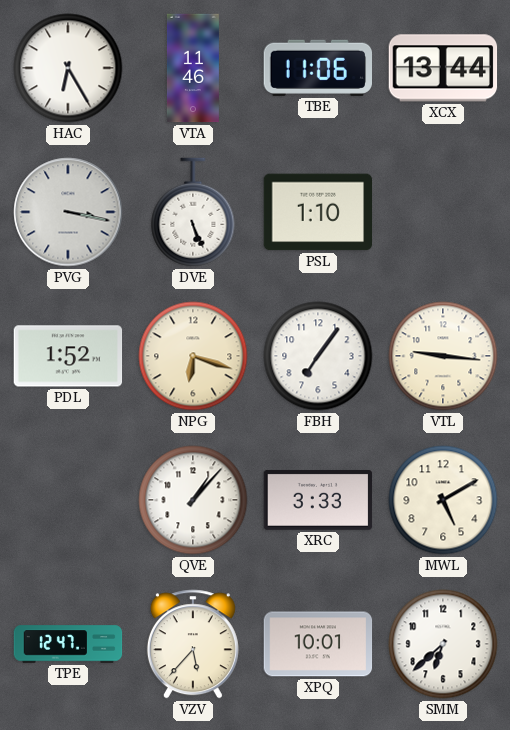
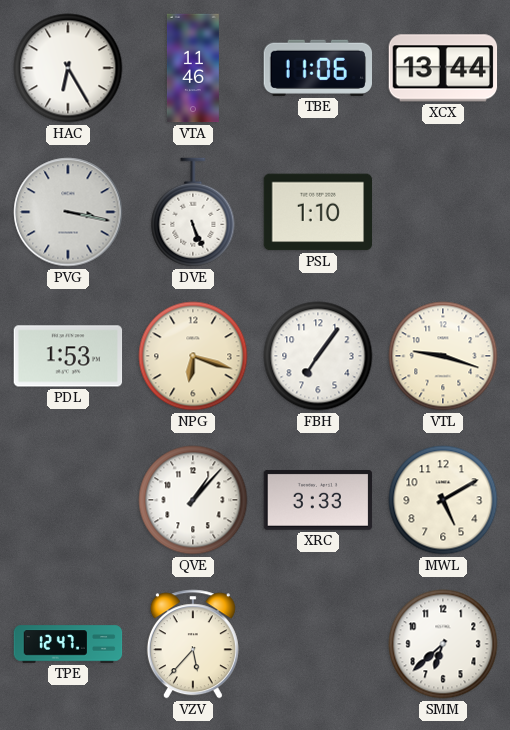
PDL: 1:52 -> 1:53 (68, 356)
VTL: 9:16 -> 9:18 (443, 356)
XPQ: 10:01 -> none (318, 644)
